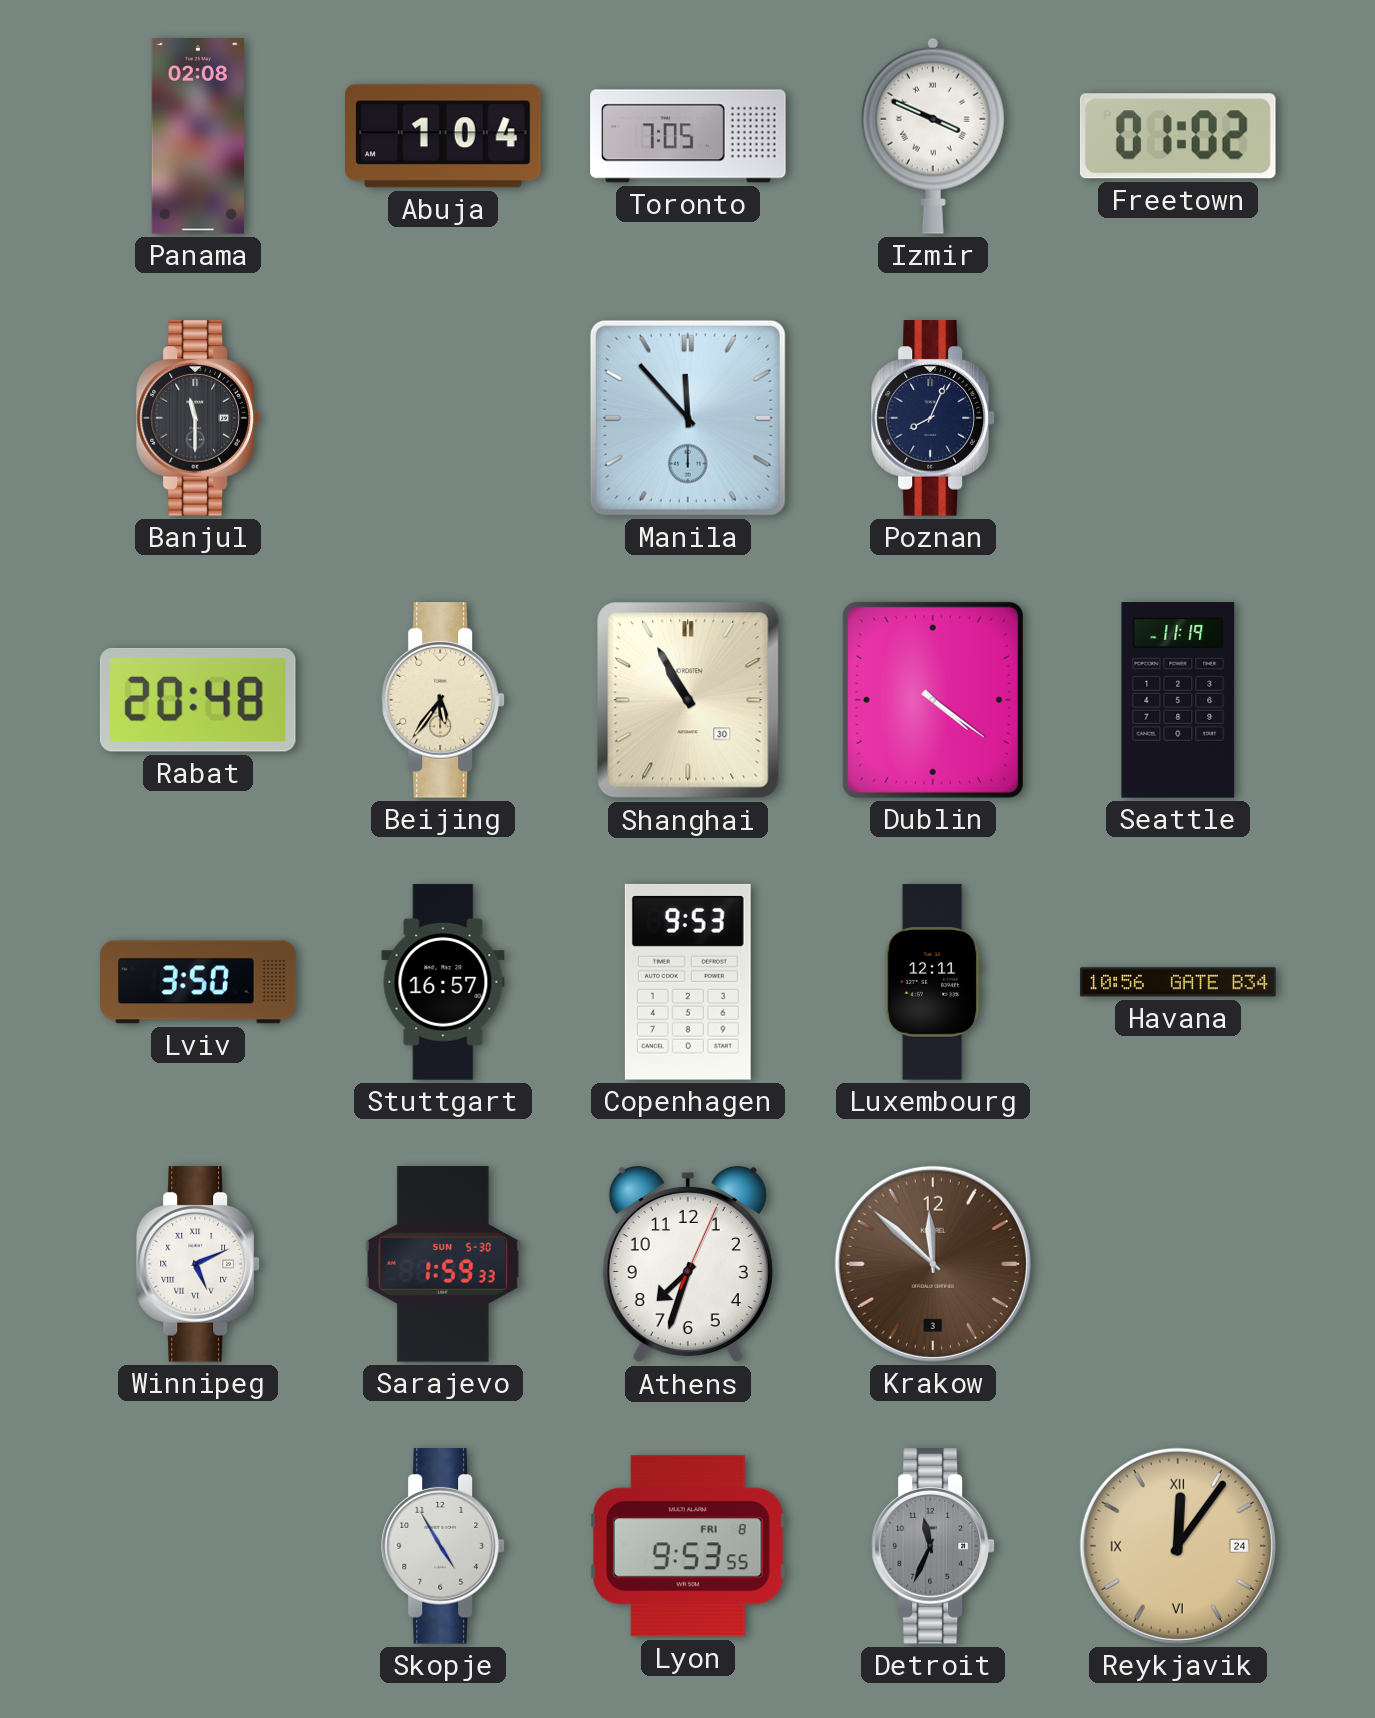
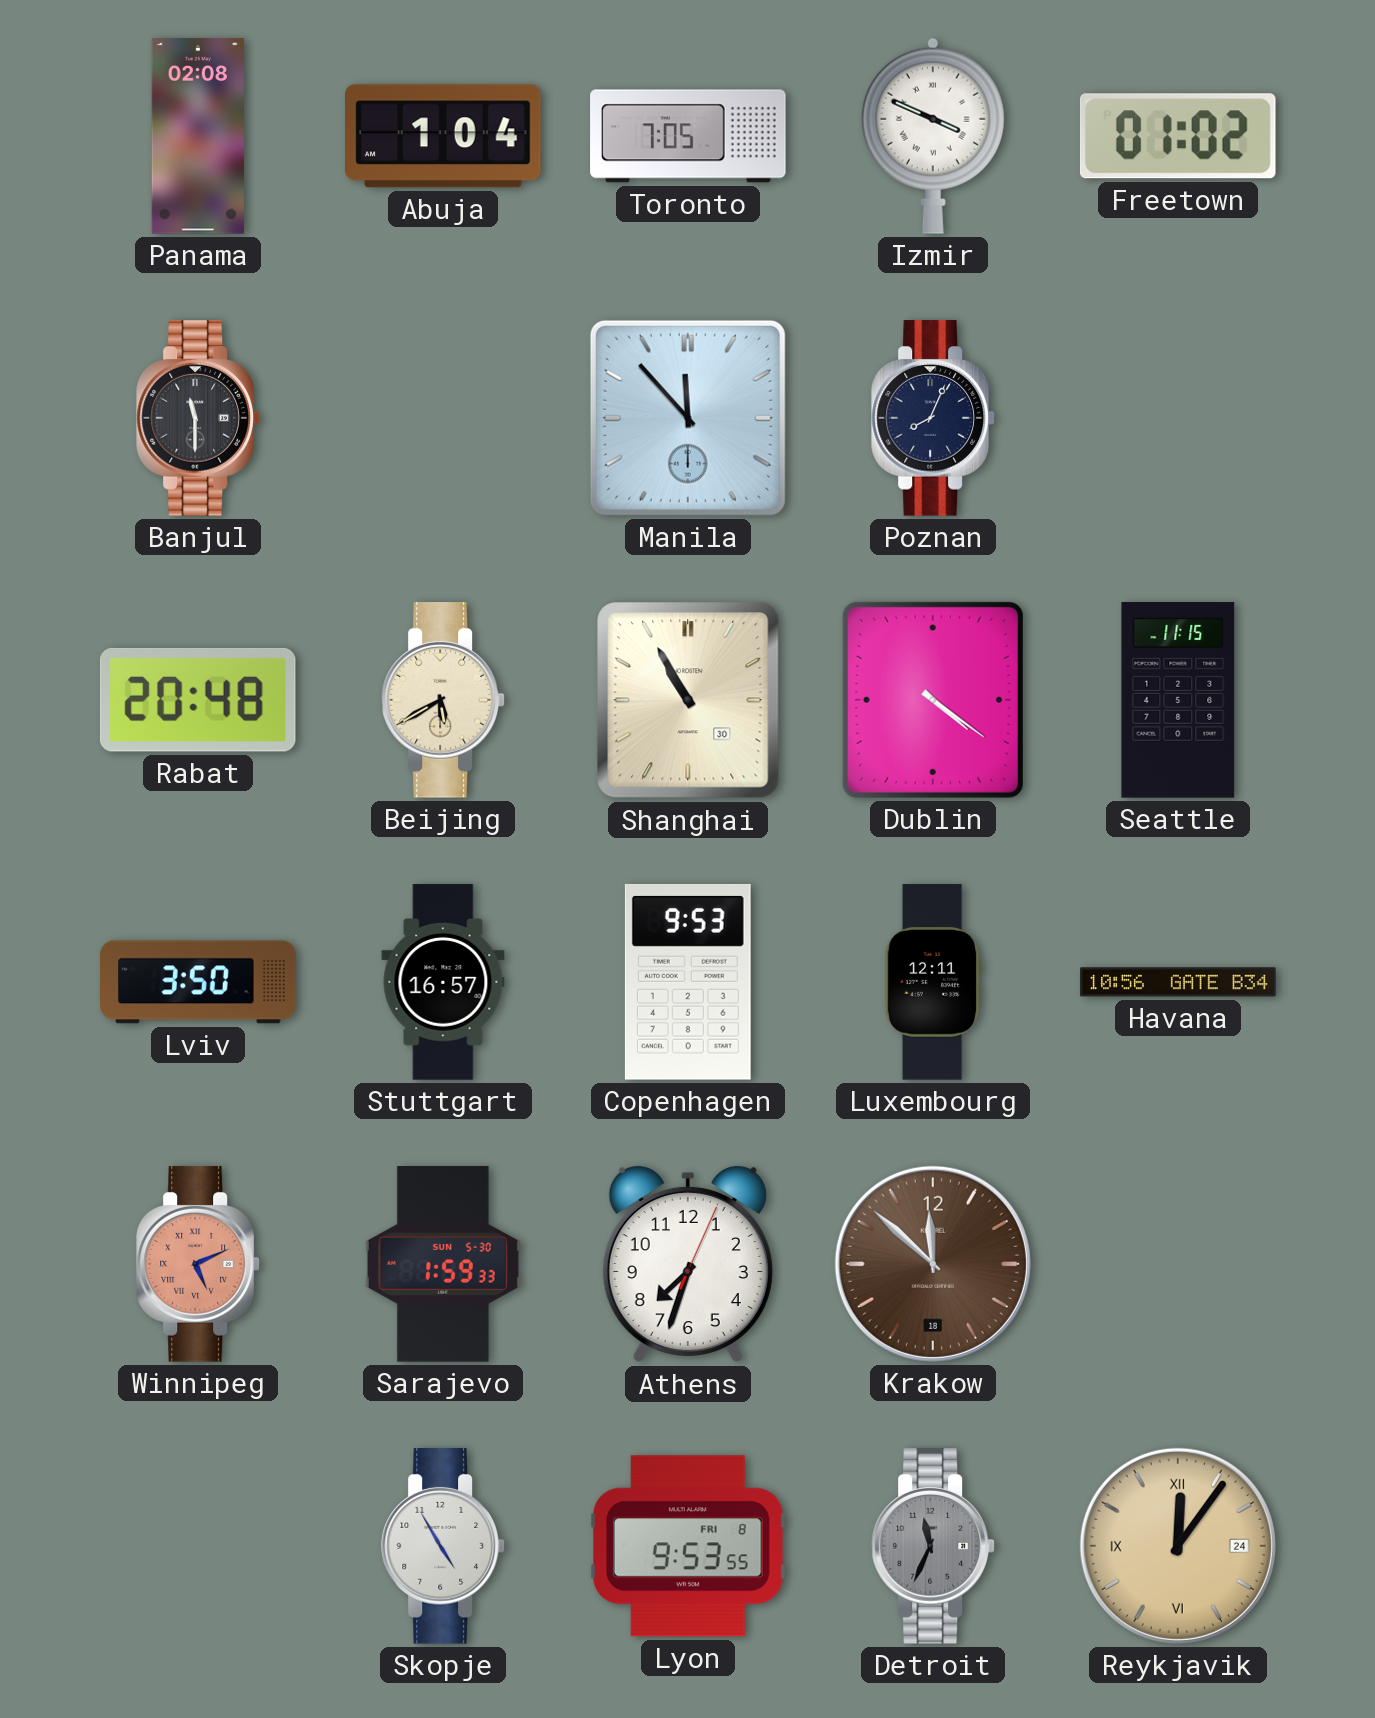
Beijing: 5:36 -> 5:40 (443, 700)
Seattle: 11:19 -> 11:15 (1178, 700)
Winnipeg dial: white -> salmon (198, 1264)
Krakow date: 3 -> 18 (933, 1264)
